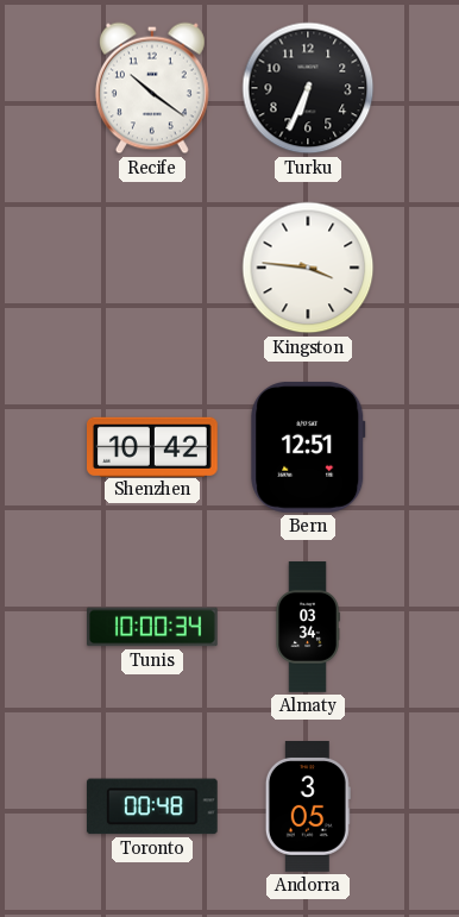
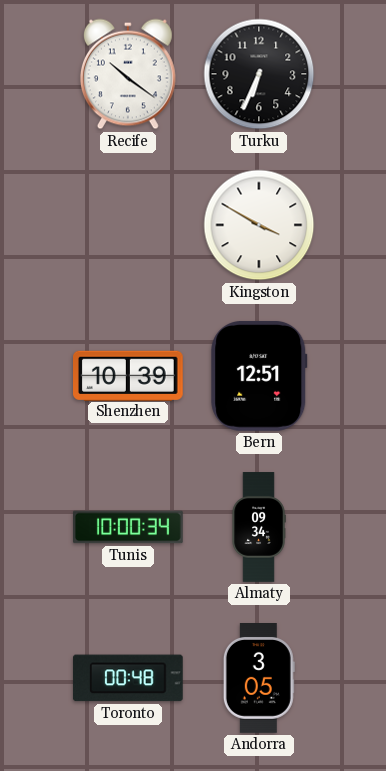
Kingston: 3:46 -> 3:50 (259, 225)
Shenzhen: 10:42 -> 10:39 (129, 375)
Almaty: 03:34 -> 09:34 (259, 527)
